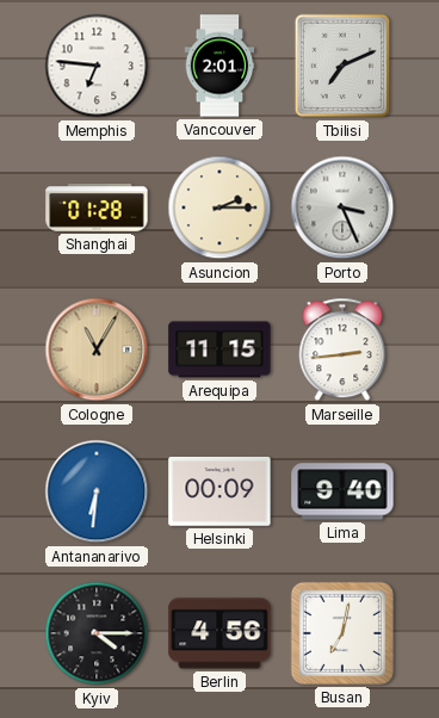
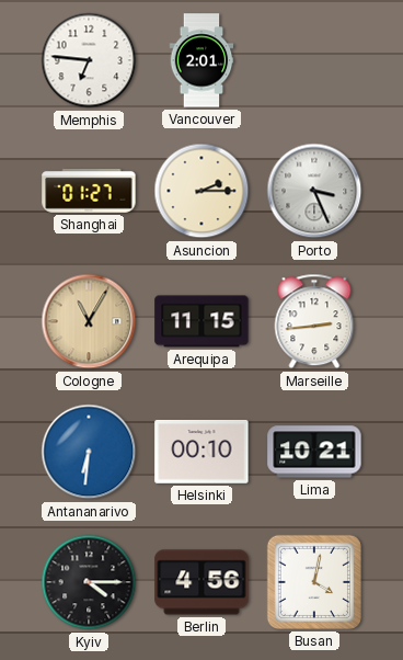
Tbilisi: 7:11 -> none (342, 66)
Shanghai: 01:28 -> 01:27 (89, 191)
Helsinki: 00:09 -> 00:10 (201, 452)
Lima: 9:40 -> 10:21 (314, 452)
Busan: 7:02 -> 4:02 (314, 582)
